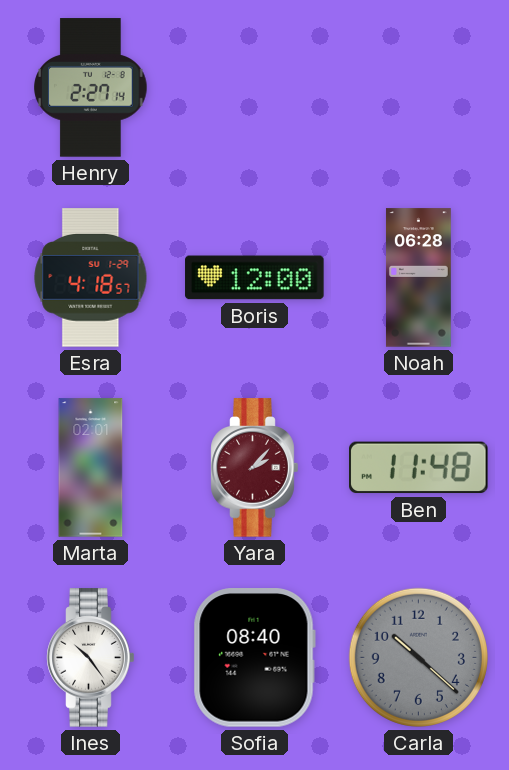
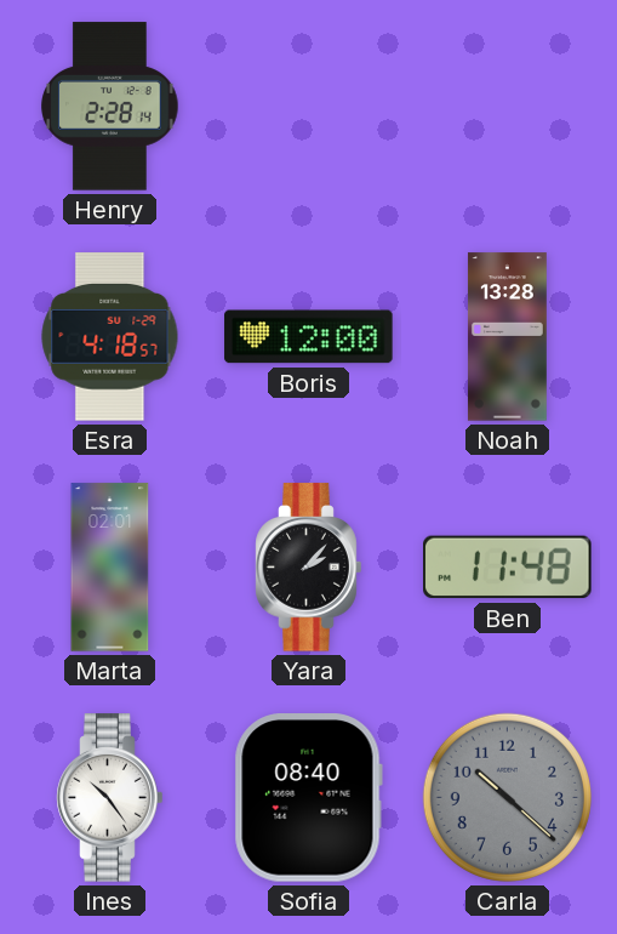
Henry: 2:27 -> 2:28 (110, 107)
Noah: 06:28 -> 13:28 (507, 337)
Yara dial: burgundy -> black (309, 568)
